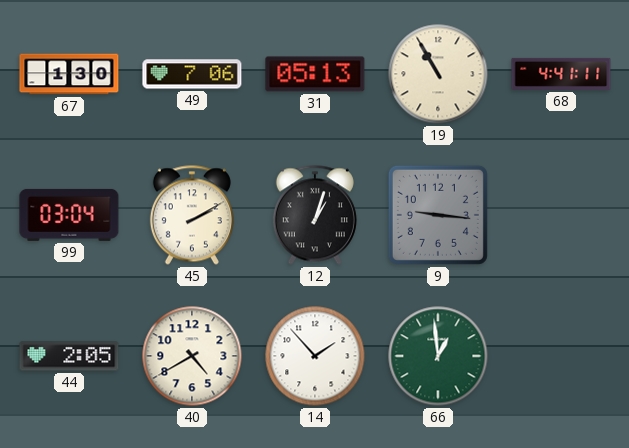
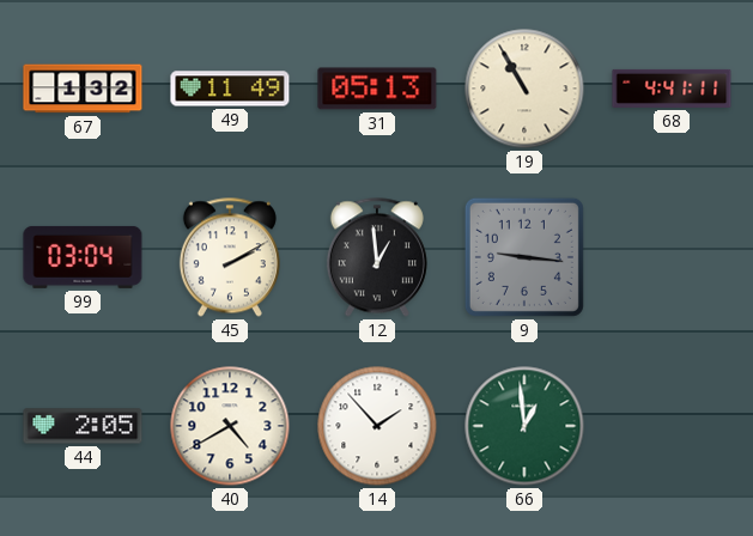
67: 1:30 -> 1:32 (83, 89)
49: 7:06 -> 11:49 (230, 89)
12: 1:03 -> 12:59 (377, 257)
